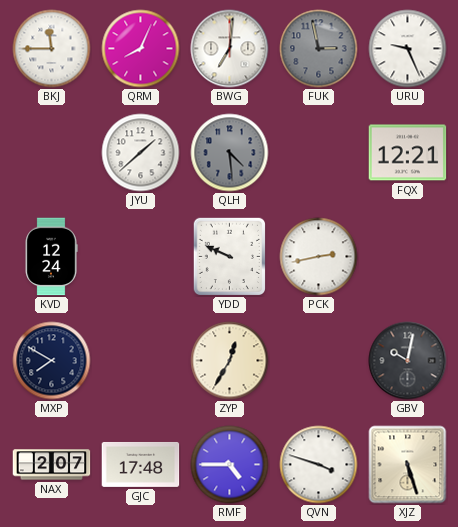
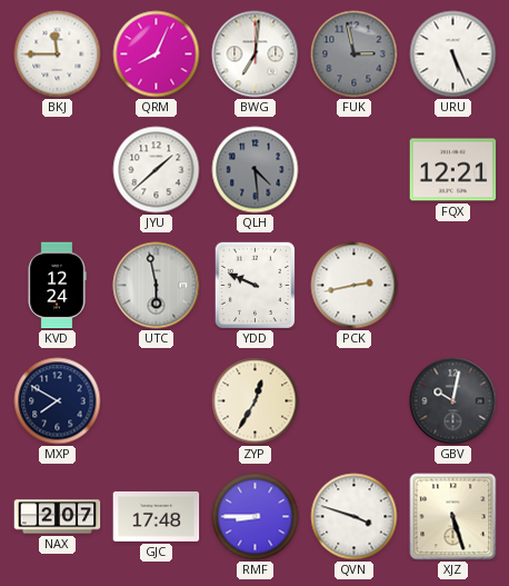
URU: 9:26 -> 5:26 (453, 54)
UTC: none -> 5:58 (157, 286)
RMF: 4:45 -> 8:45 (256, 517)
